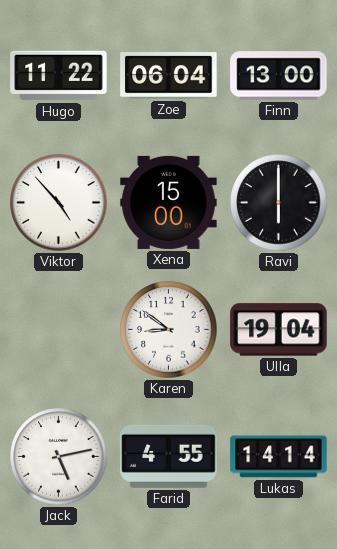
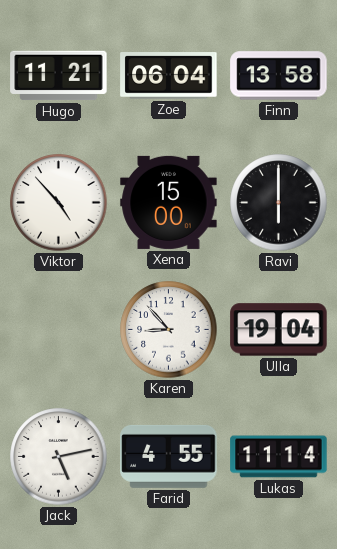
Hugo: 11:22 -> 11:21 (59, 76)
Finn: 13:00 -> 13:58 (279, 76)
Karen: 8:51 -> 8:53 (169, 330)
Lukas: 14:14 -> 11:14 (279, 457)
